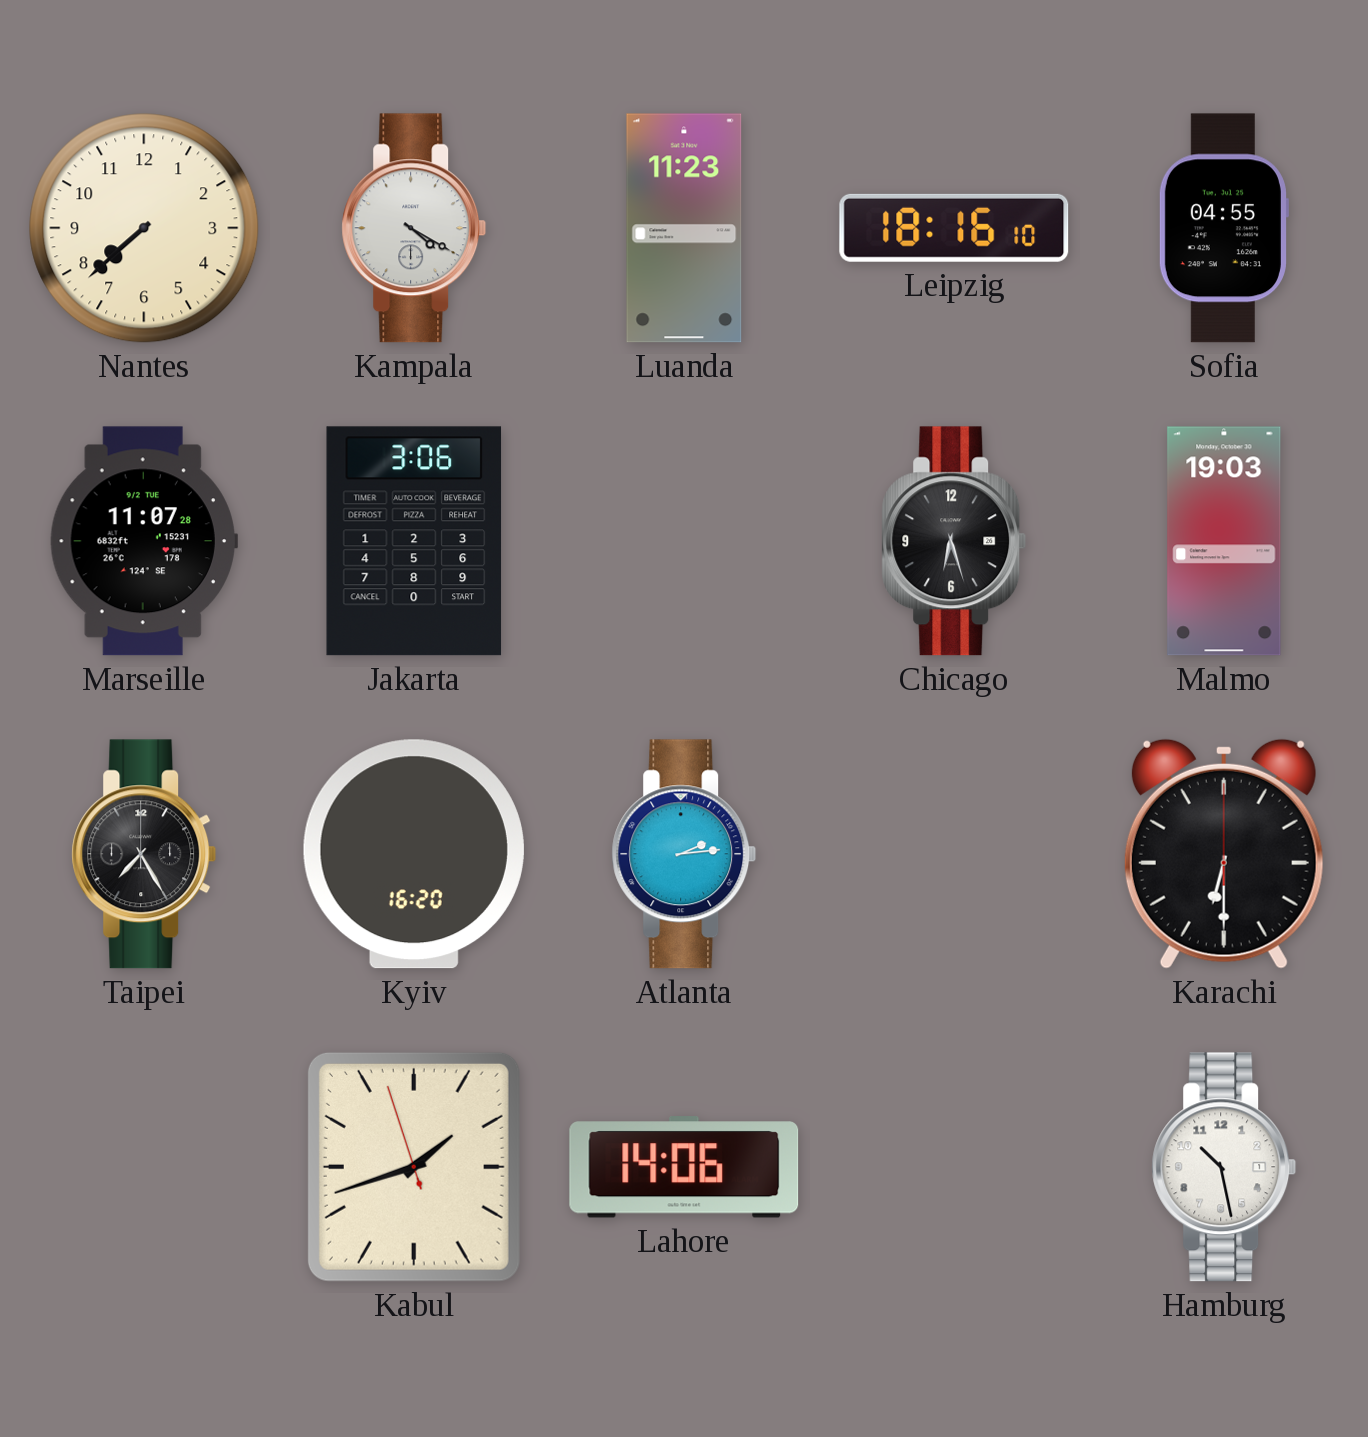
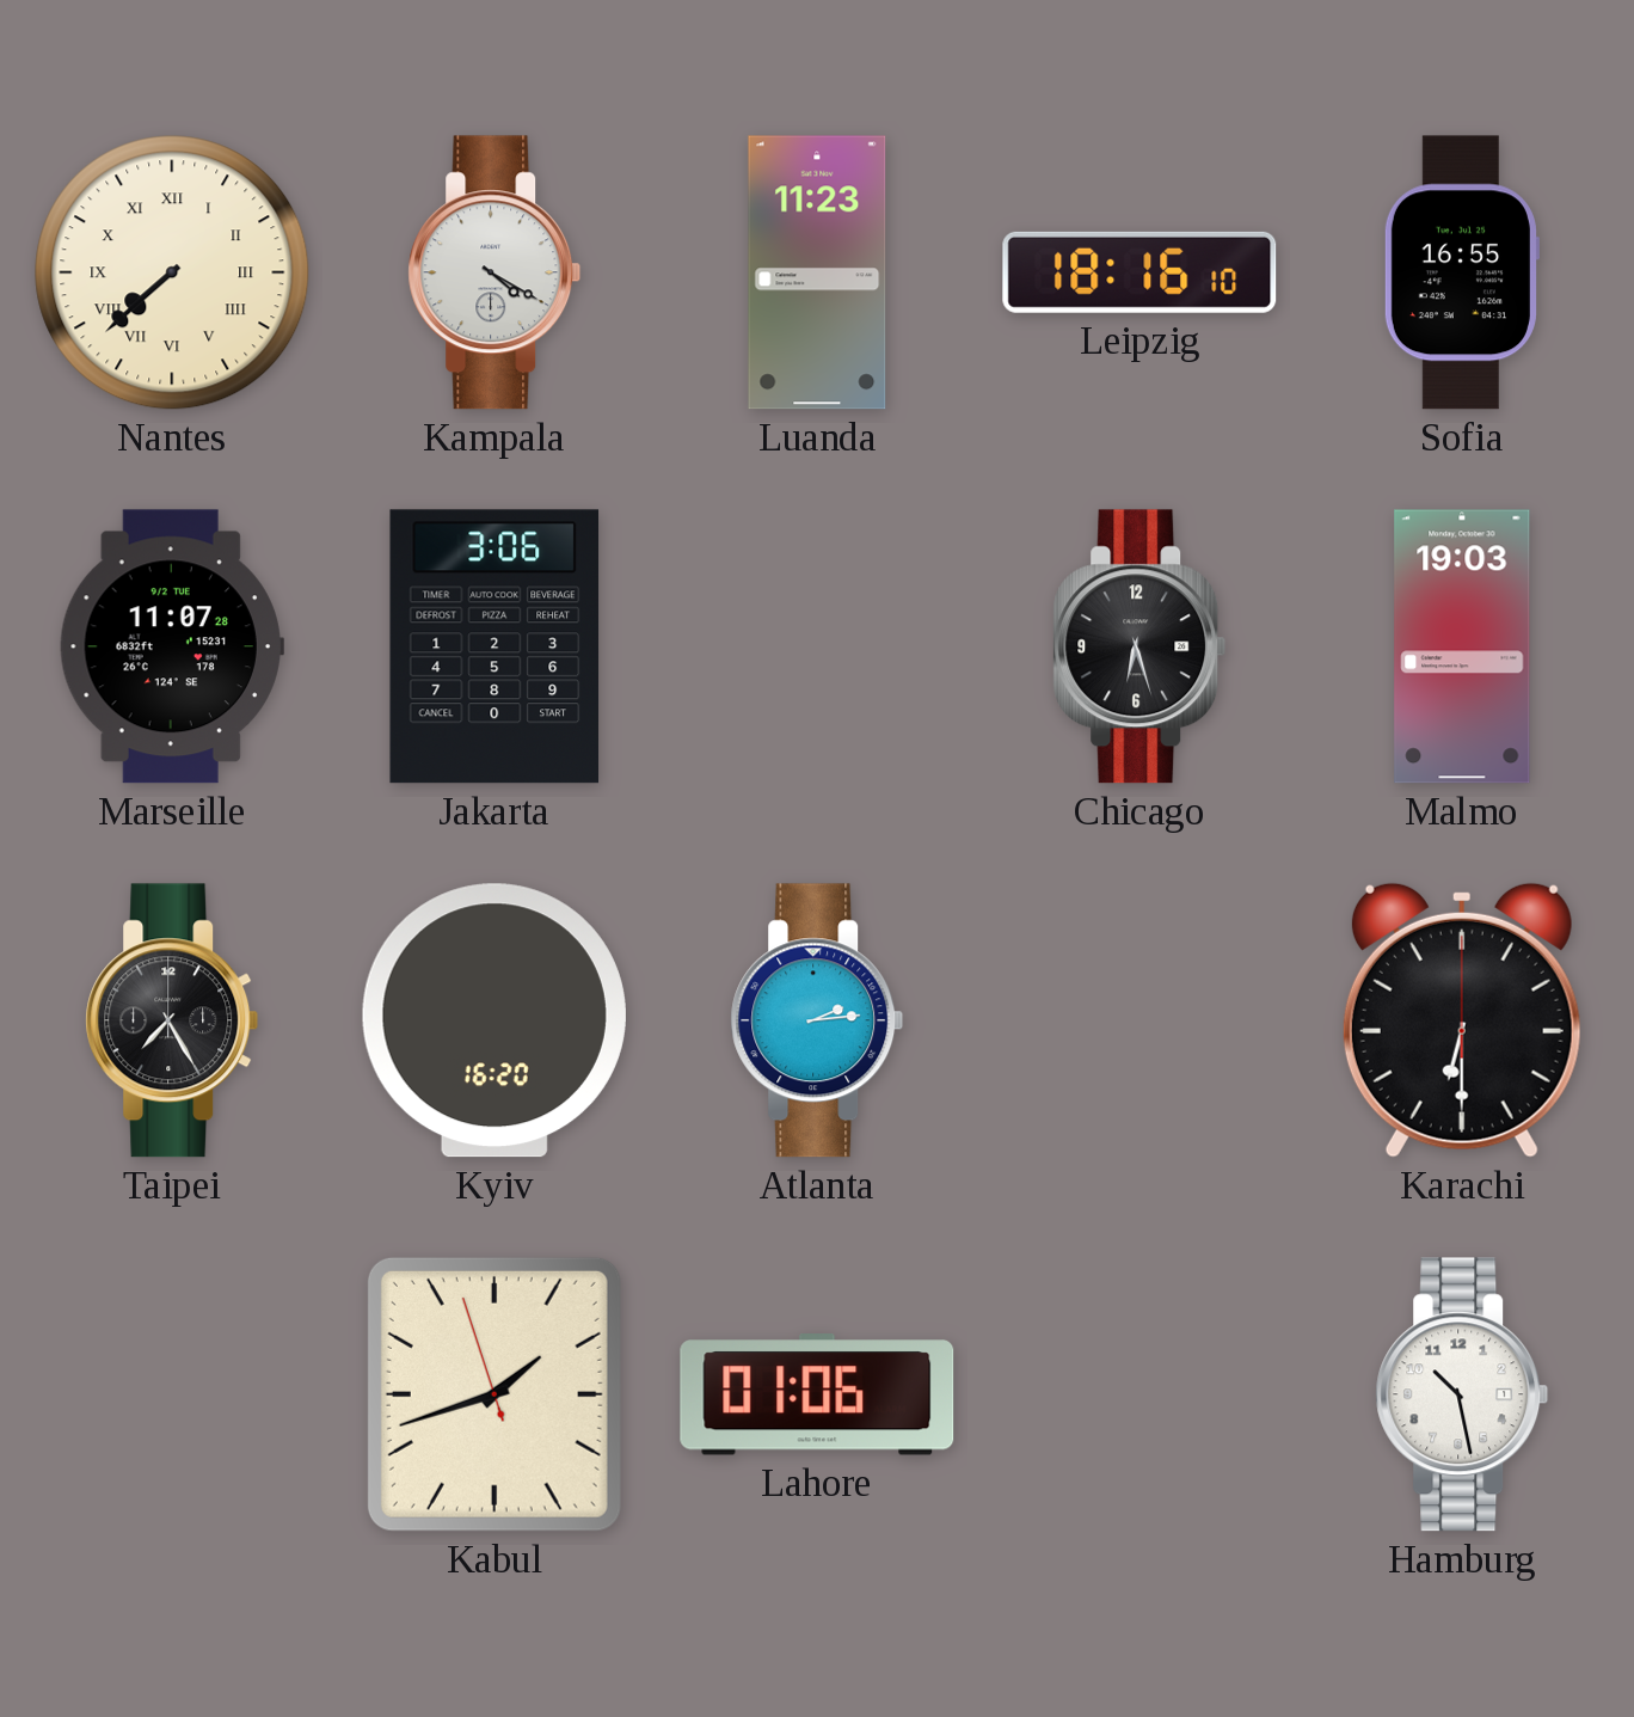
Nantes numerals: Arabic -> Roman (172, 272)
Sofia: 04:55 -> 16:55 (1461, 272)
Lahore: 14:06 -> 01:06 (817, 1394)
